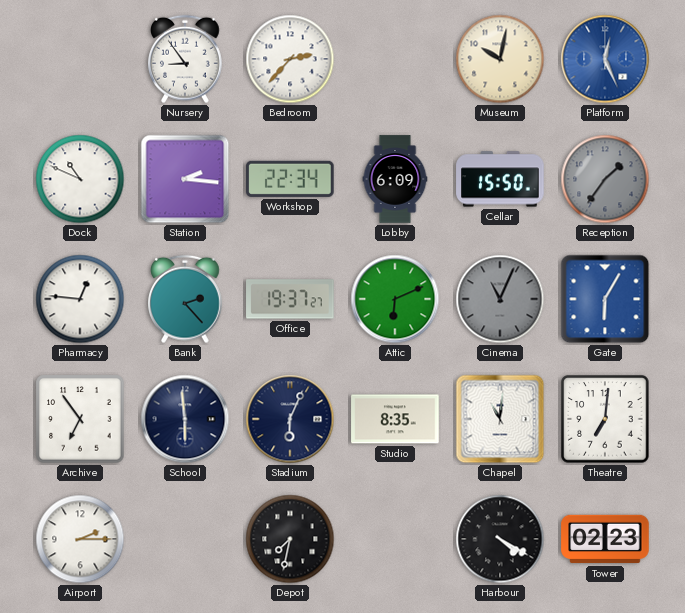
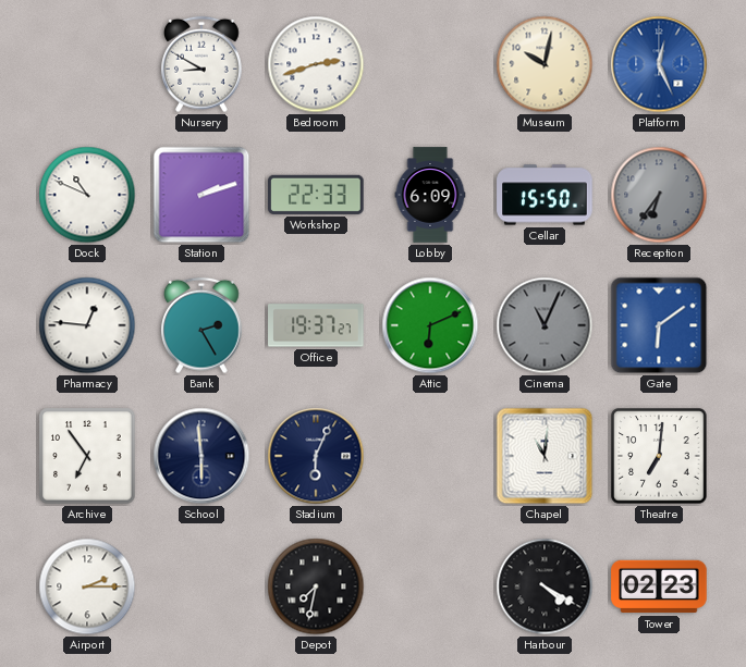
Nursery: 8:54 -> 8:50 (203, 64)
Bedroom: 2:37 -> 2:42 (316, 64)
Station: 2:16 -> 2:12 (201, 195)
Workshop: 22:34 -> 22:33 (316, 195)
Reception: 1:36 -> 6:36 (659, 195)
Bank: 2:23 -> 2:25 (203, 325)
Gate: 6:05 -> 6:09 (659, 325)
Studio: 8:35 -> none (395, 419)
